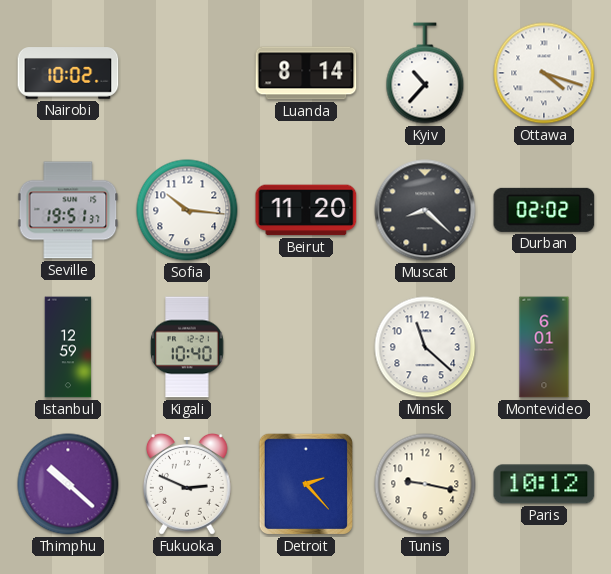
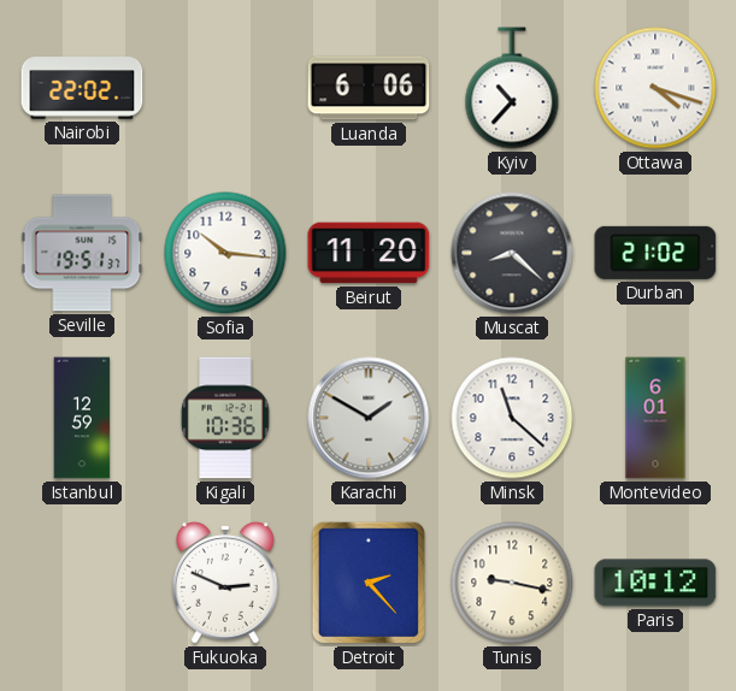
Nairobi: 10:02 -> 22:02 (82, 88)
Luanda: 8:14 -> 6:06 (369, 88)
Durban: 02:02 -> 21:02 (655, 253)
Kigali: 10:40 -> 10:36 (225, 418)
Karachi: none -> 1:50 (369, 418)
Thimphu: 10:22 -> none (68, 484)
